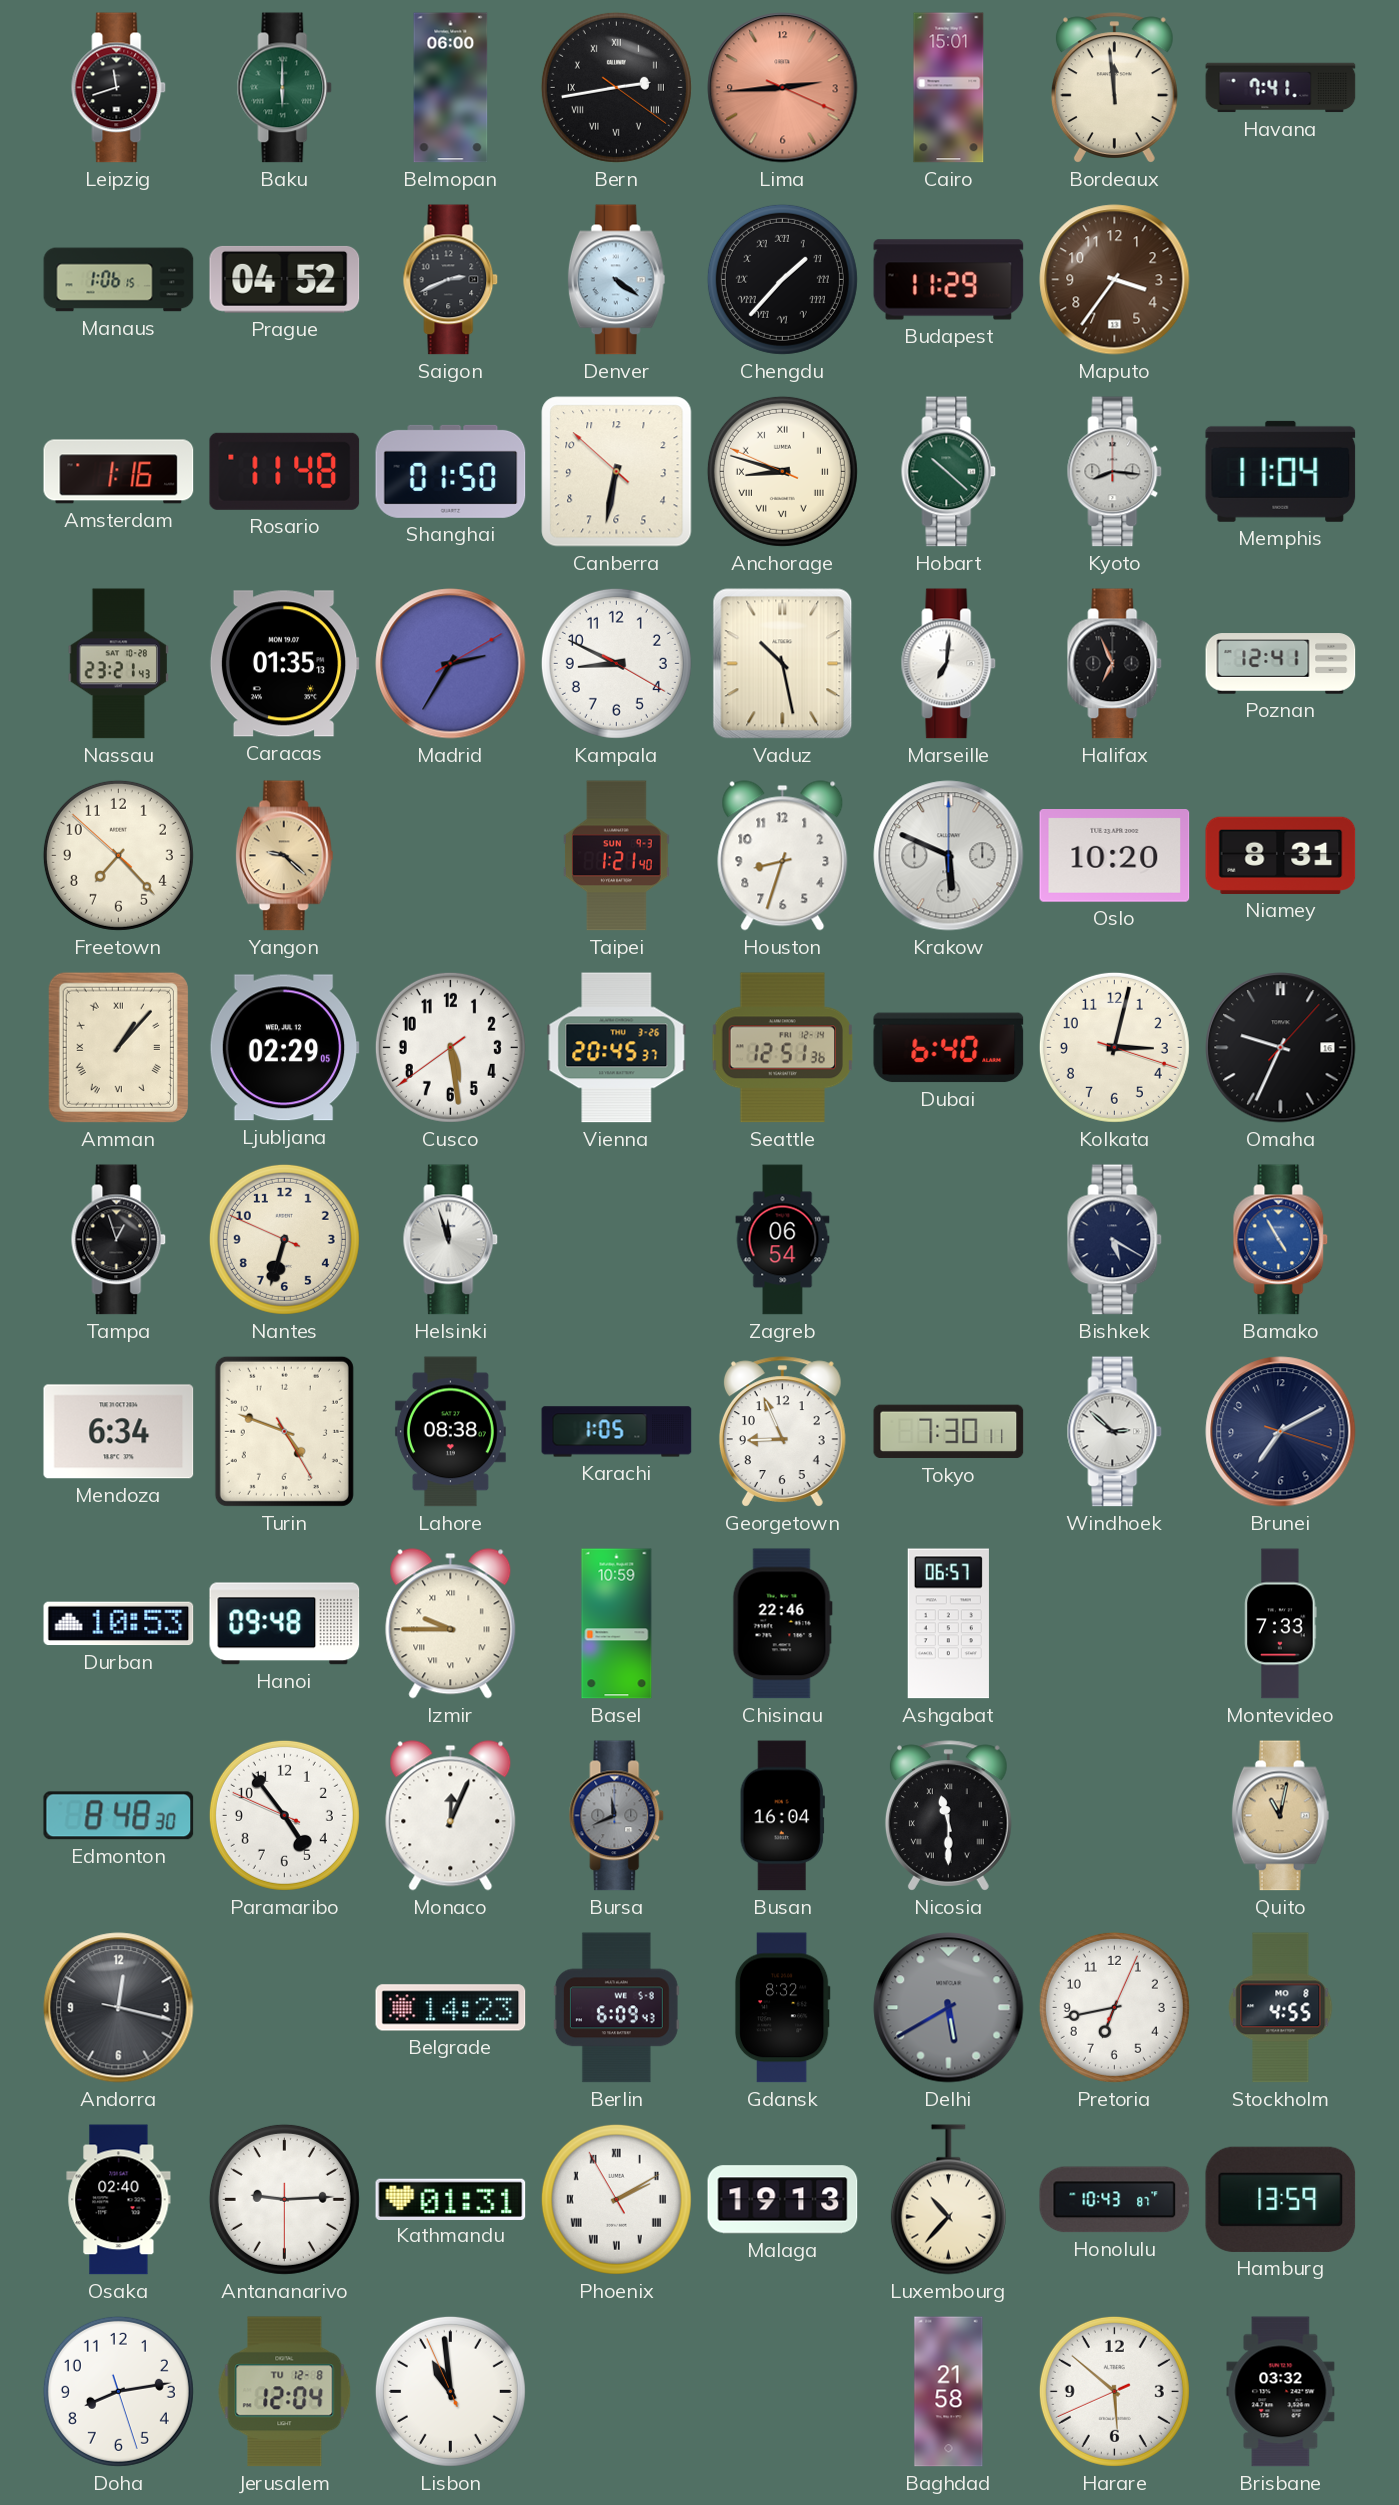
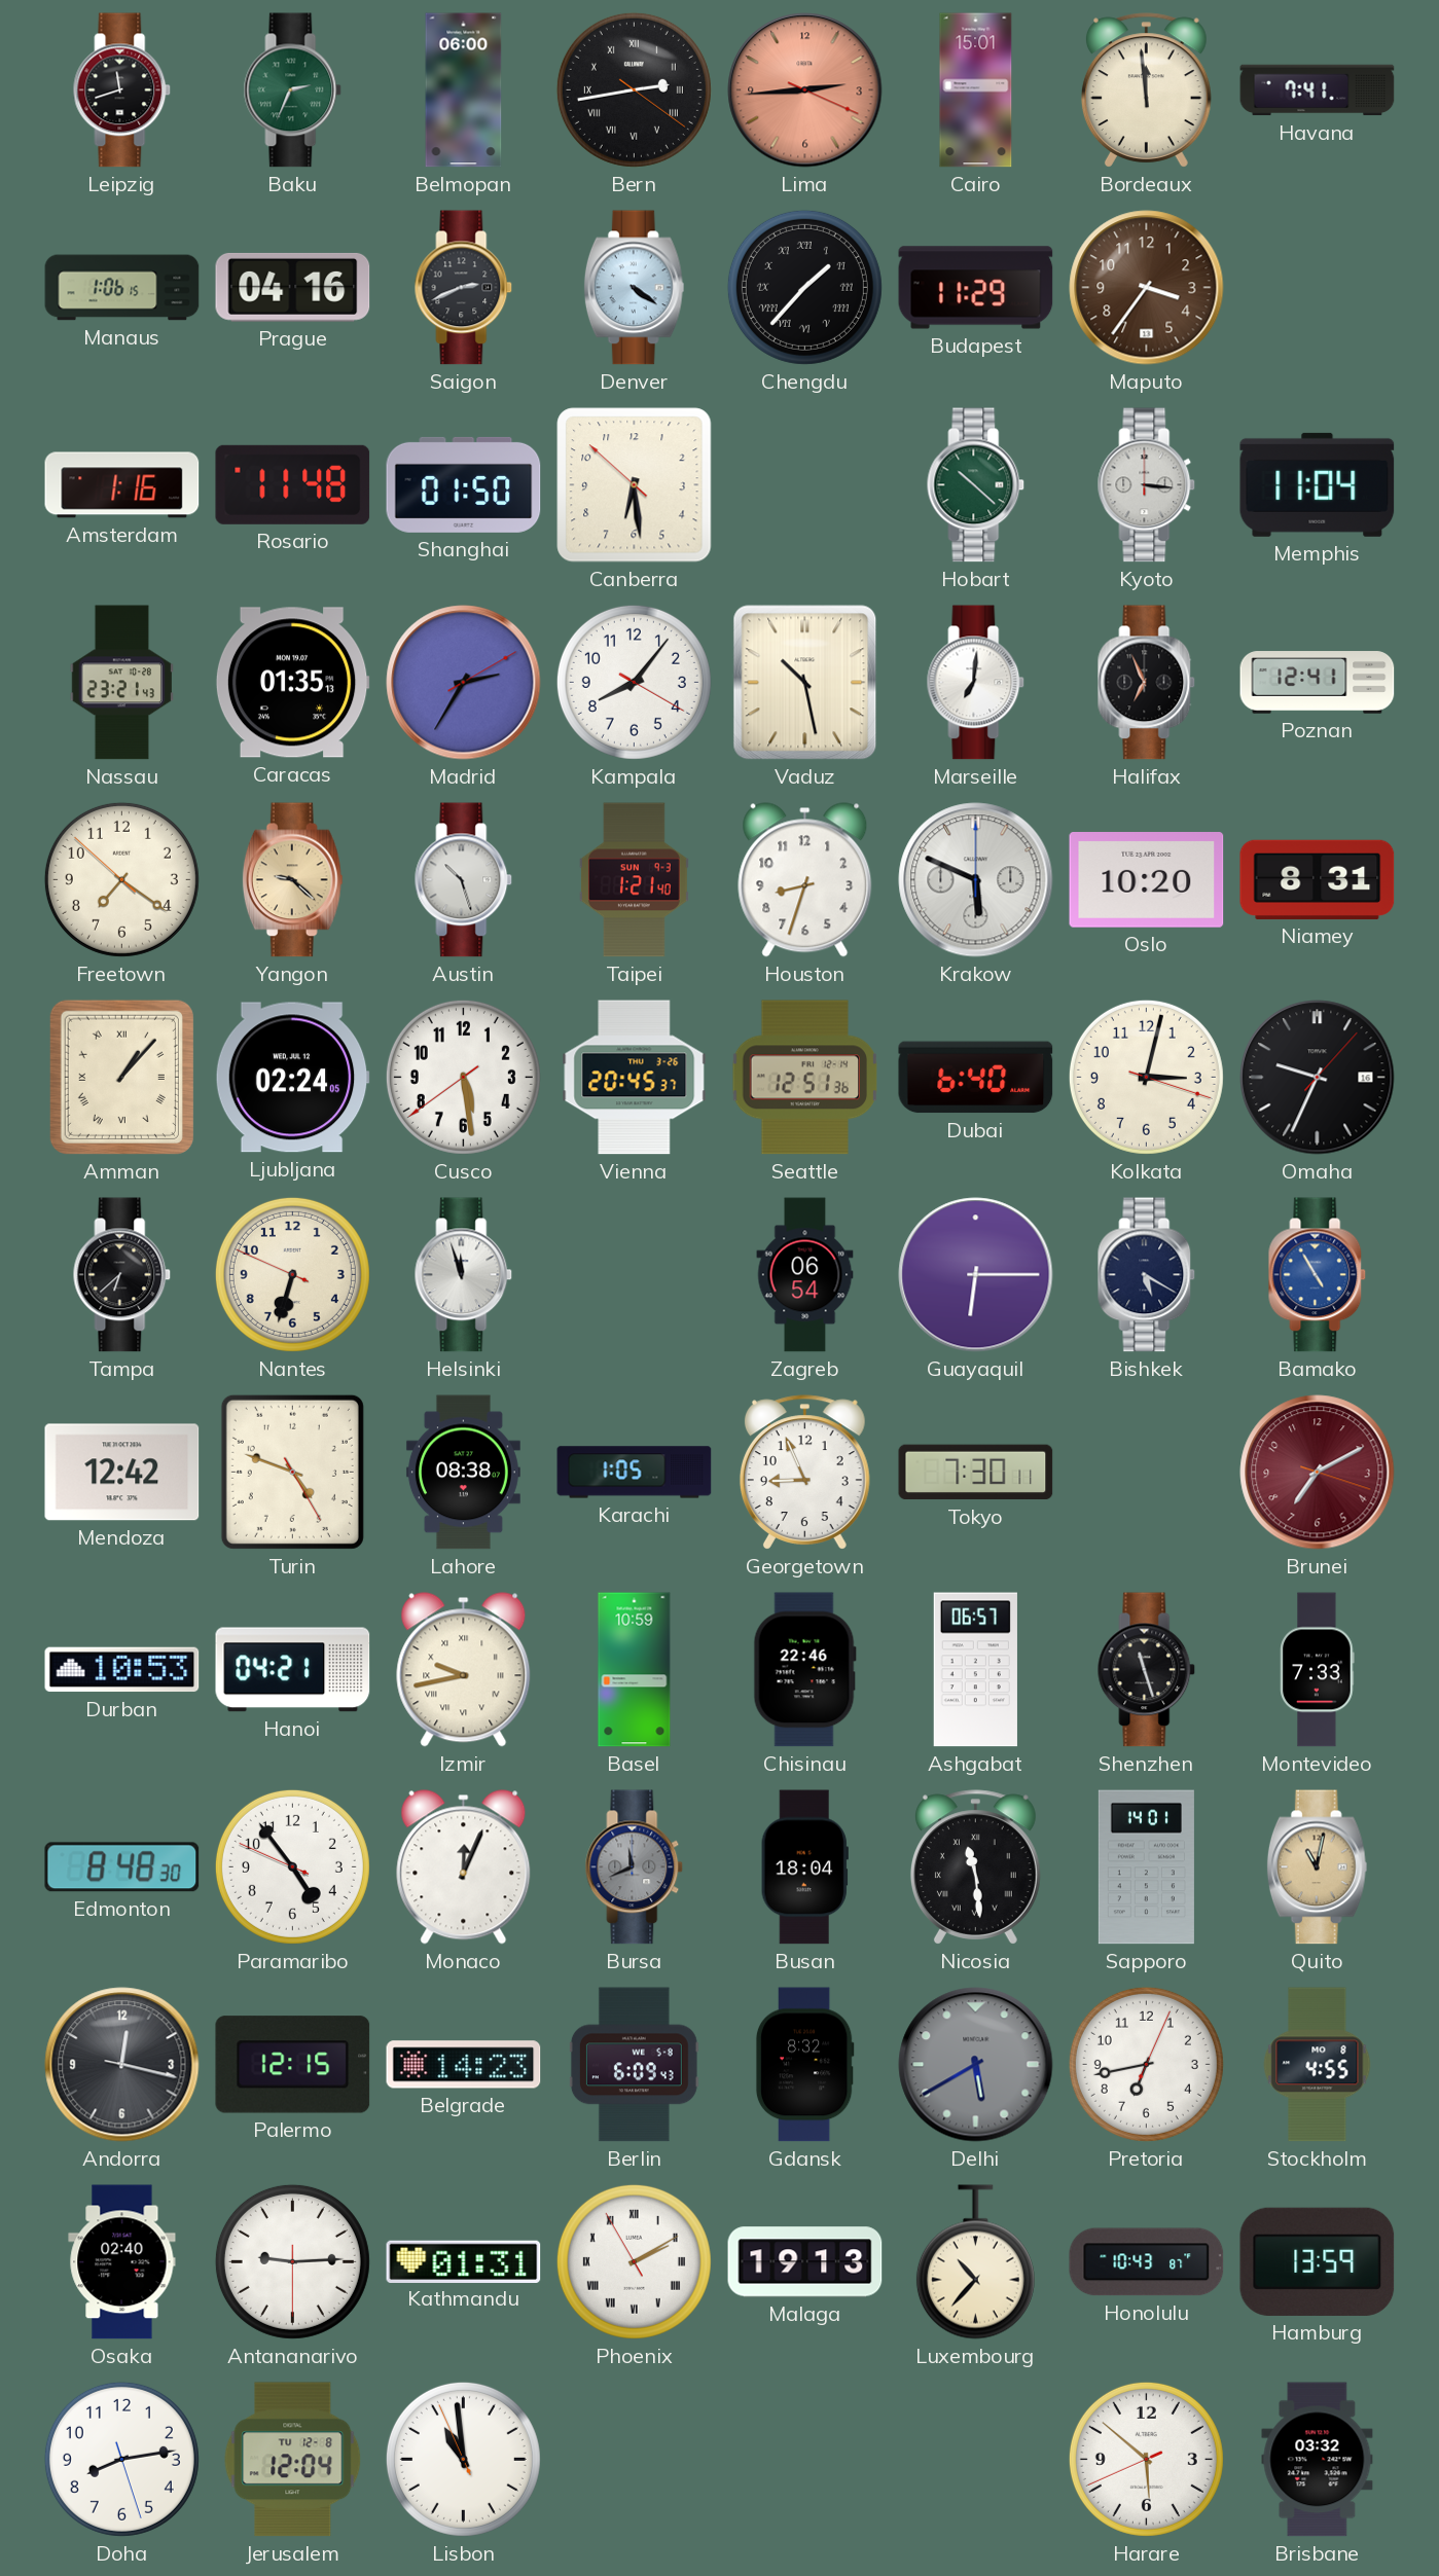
Baku: 6:00 -> 2:34 (293, 90)
Prague: 04:52 -> 04:16 (293, 287)
Canberra: 6:31 -> 6:28 (635, 485)
Anchorage: 8:47 -> none (782, 471)
Kyoto: 8:16 -> 3:16 (1147, 485)
Kampala: 8:49 -> 8:06 (634, 682)
Freetown: 7:22 -> 7:20 (121, 879)
Austin: none -> 10:27 (464, 880)
Ljubljana: 02:29 -> 02:24 (292, 1078)
Tampa: 12:57 -> 6:38 (122, 1275)
Guayaquil: none -> 6:15 (976, 1275)
Mendoza: 6:34 -> 12:42 (122, 1473)
Windhoek: 2:52 -> none (1115, 1432)
Brunei dial: navy -> burgundy (1318, 1473)
Hanoi: 09:48 -> 04:21 (293, 1670)
Izmir: 9:45 -> 9:43 (464, 1670)
Shenzhen: none -> 11:27 (1147, 1670)
Busan: 16:04 -> 18:04 (804, 1867)
Nicosia: 11:30 -> 11:29 (975, 1867)
Sapporo: none -> 14:01 (1146, 1867)
Palermo: none -> 12:15 (293, 2065)
Baghdad: 21:58 -> none (949, 2392)
